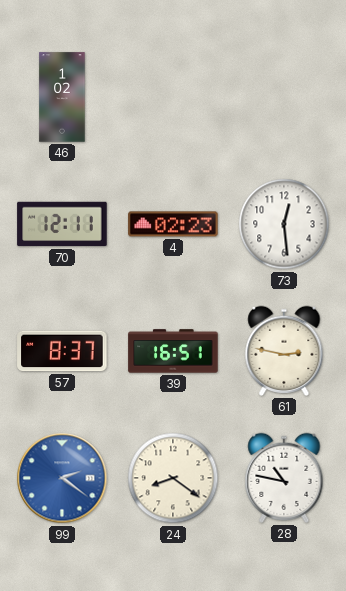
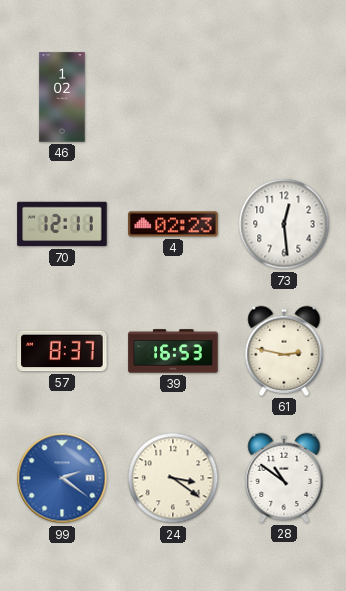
39: 16:51 -> 16:53 (173, 351)
24: 8:21 -> 3:21 (173, 478)
28: 10:47 -> 10:51 (284, 478)
